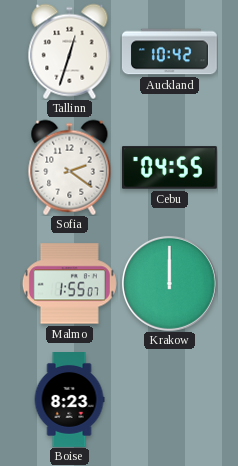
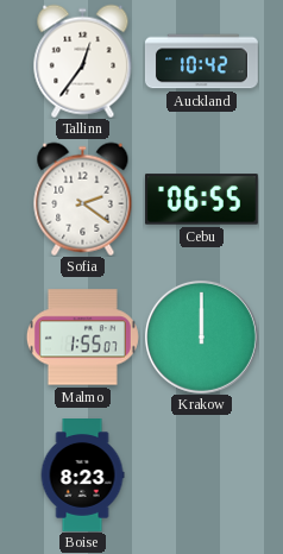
Tallinn: 12:33 -> 12:36 (83, 61)
Cebu: 04:55 -> 06:55 (201, 200)
